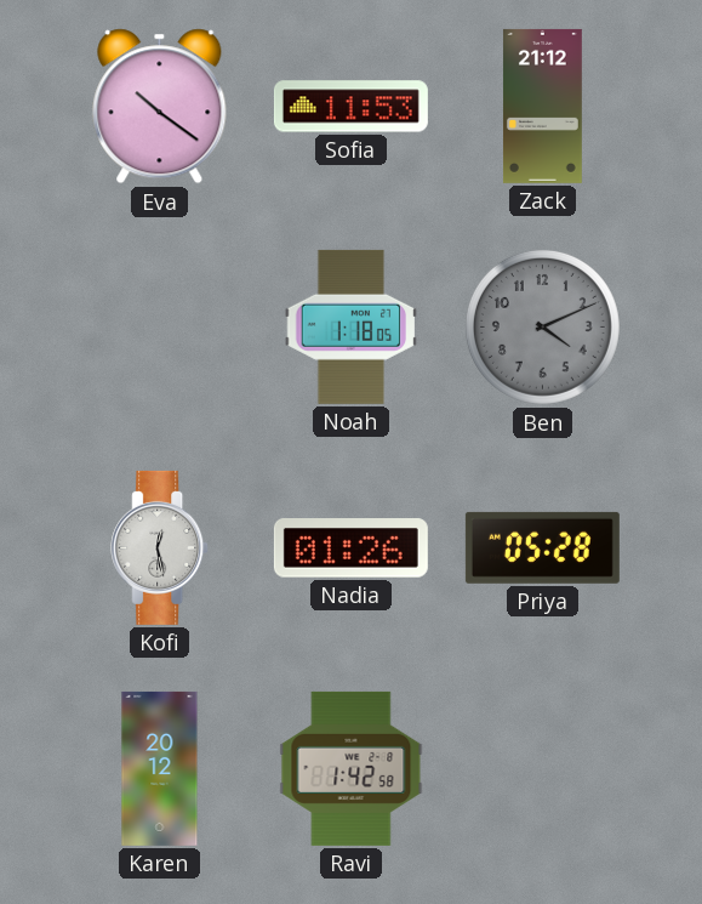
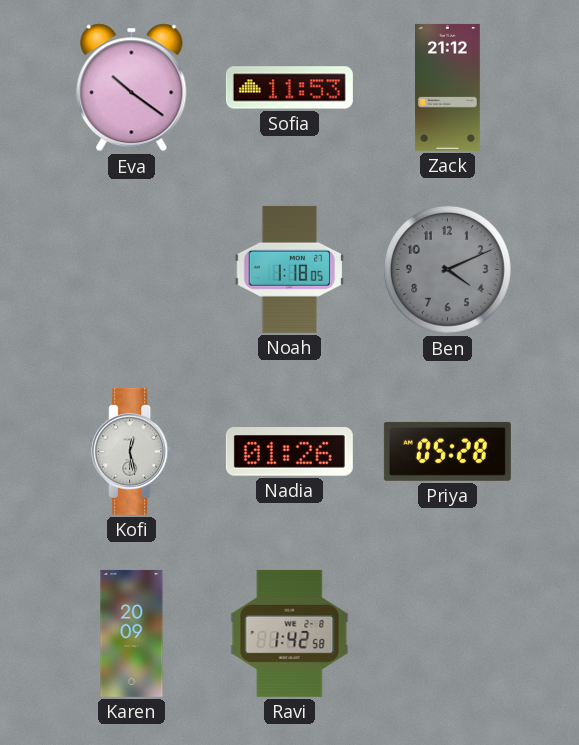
Karen: 20:12 -> 20:09 (132, 633)
